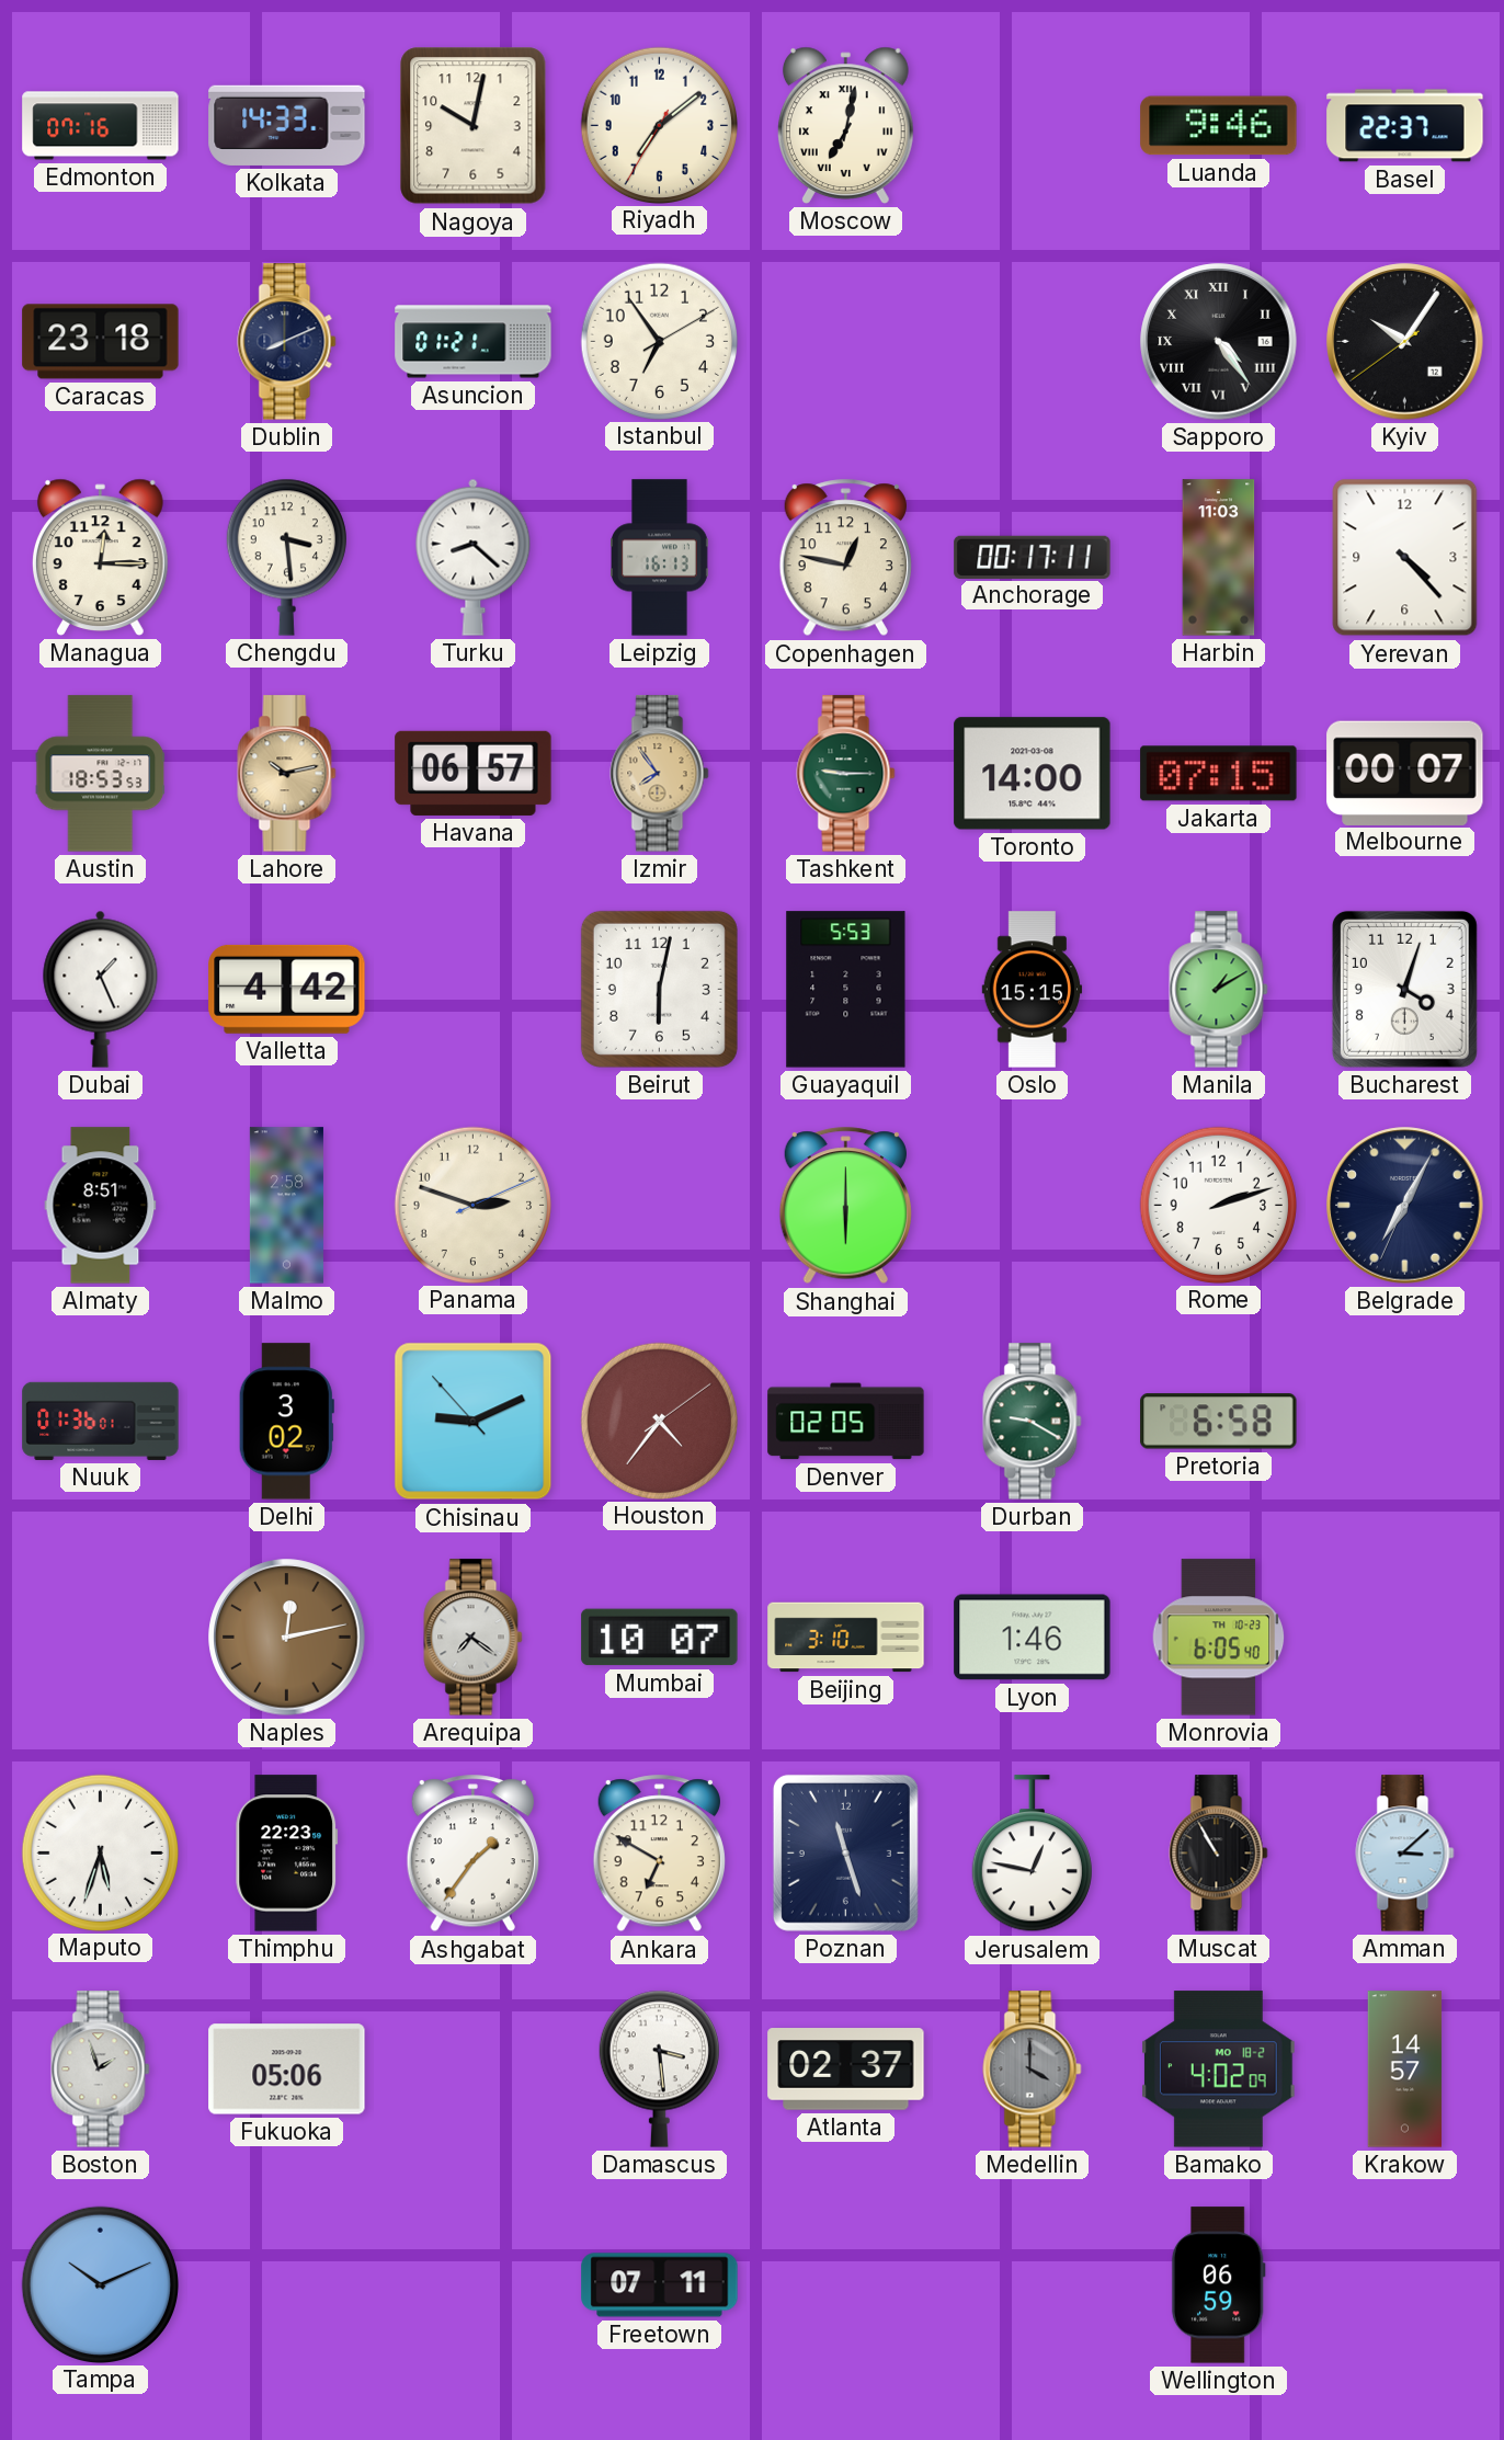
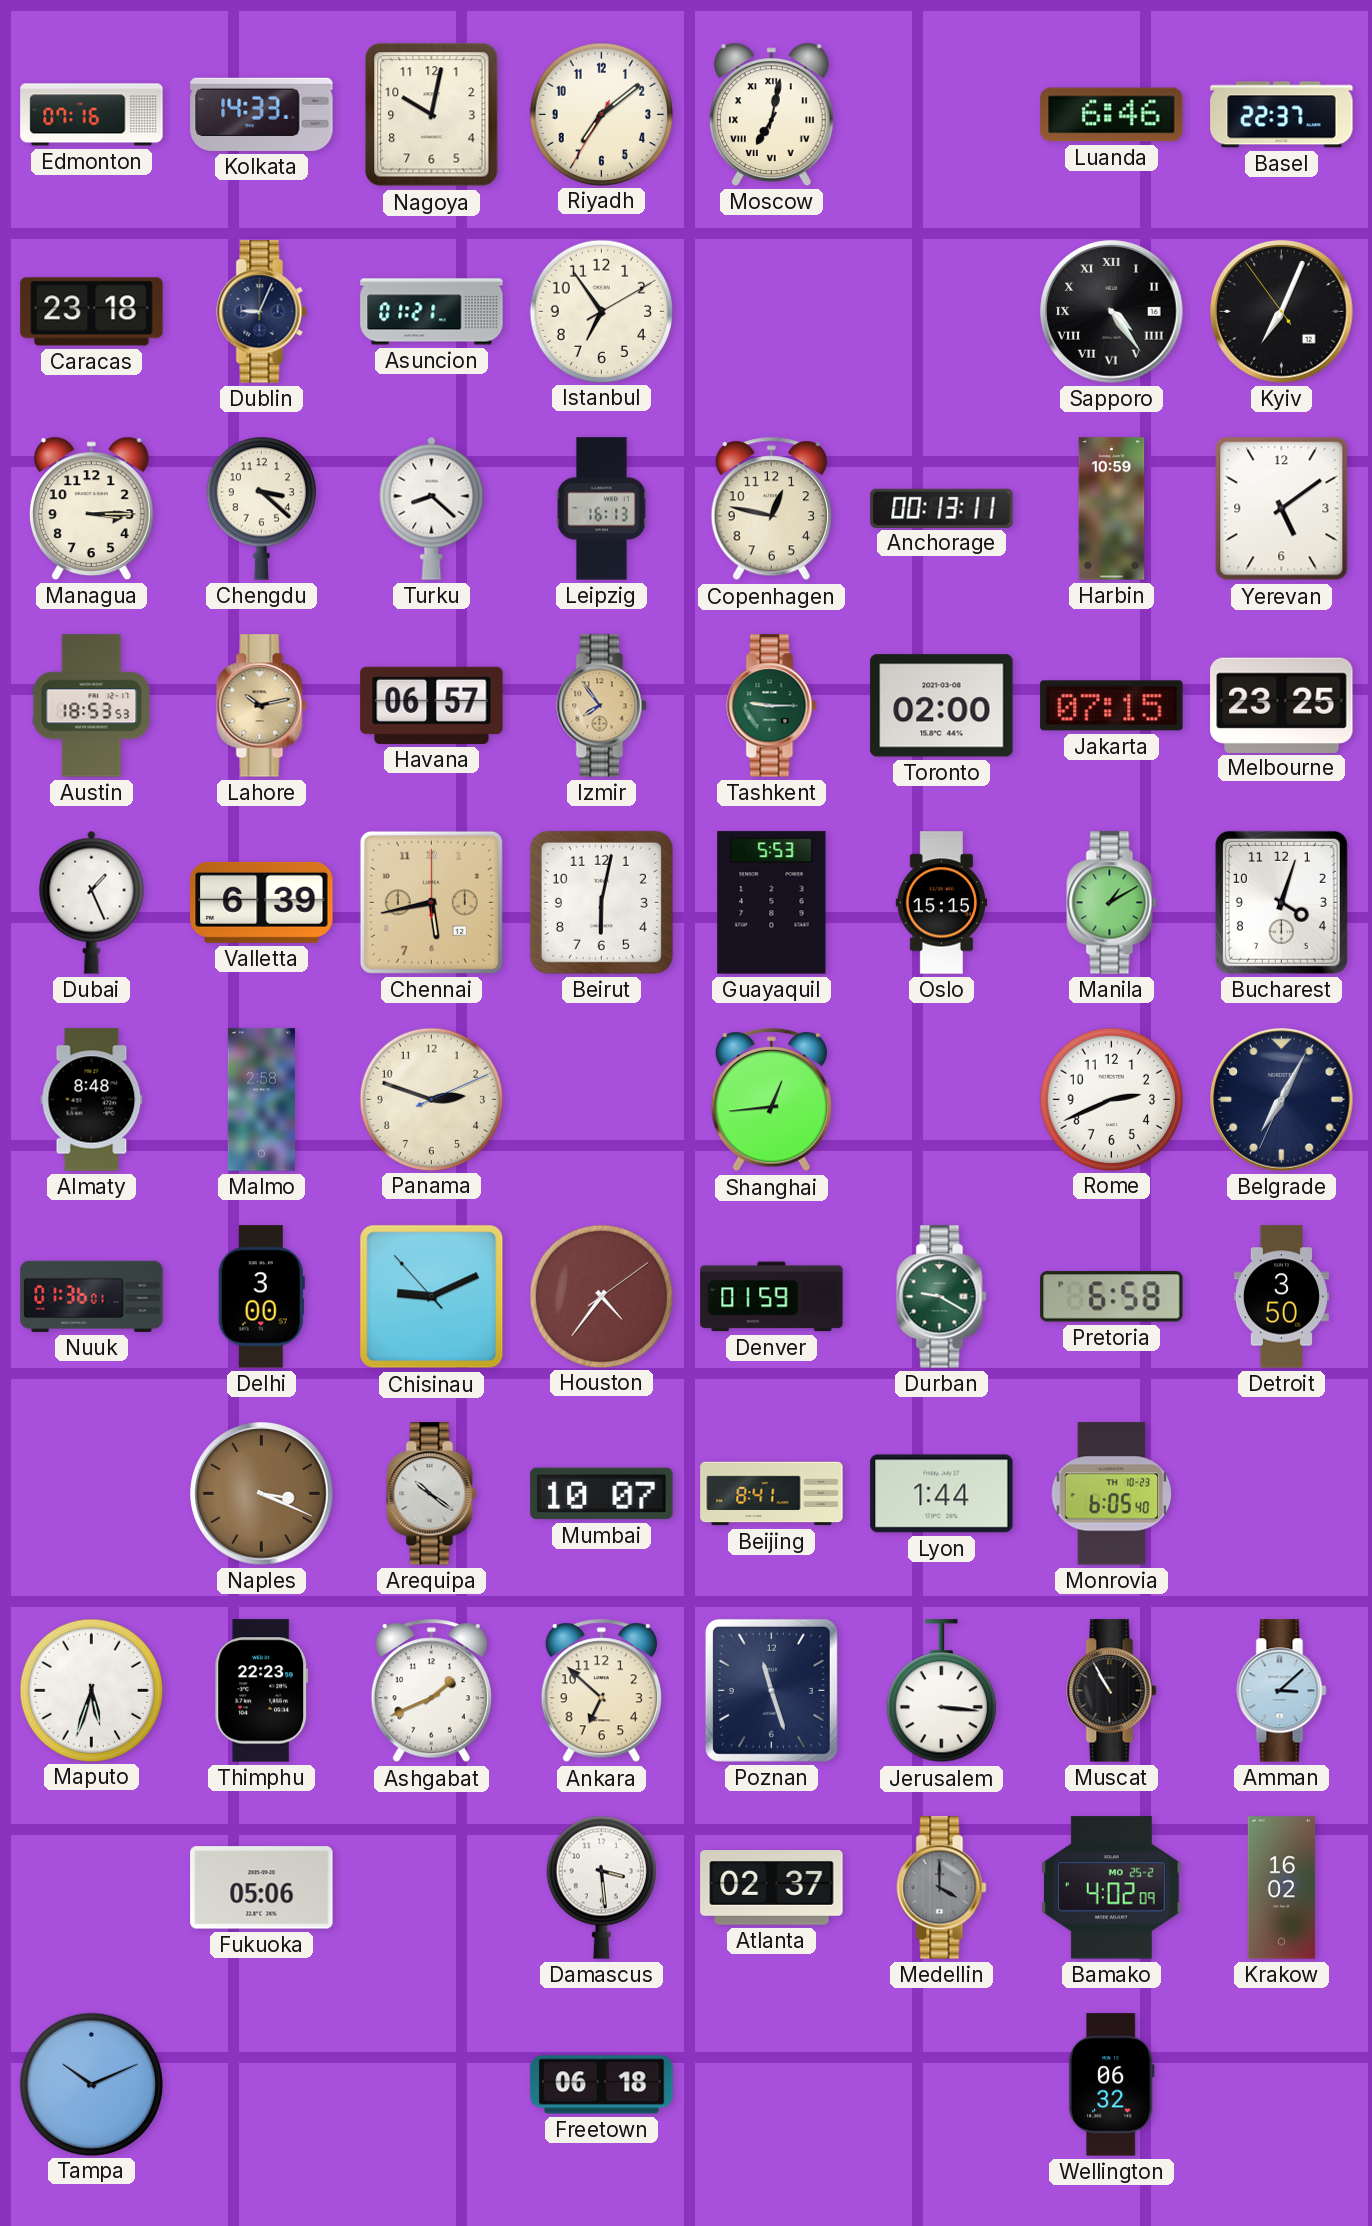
Luanda: 9:46 -> 6:46 (1112, 115)
Dublin: 8:11 -> 9:04 (262, 312)
Kyiv: 10:05 -> 7:03 (1282, 312)
Managua: 12:15 -> 3:15 (91, 508)
Chengdu: 3:29 -> 3:22 (261, 508)
Anchorage: 00:17 -> 00:13 (942, 508)
Harbin: 11:03 -> 10:59 (1112, 509)
Yerevan: 4:23 -> 5:09 (1282, 509)
Toronto: 14:00 -> 02:00 (942, 706)
Melbourne: 00:07 -> 23:25 (1282, 705)
Valletta: 4:42 -> 6:39 (262, 902)
Chennai: none -> 5:43 (431, 902)
Almaty: 8:51 -> 8:48 (92, 1100)
Shanghai: 6:00 -> 12:44 (771, 1100)
Rome: 2:12 -> 2:41 (1111, 1099)
Delhi: 3:02 -> 3:00 (261, 1297)
Denver: 02:05 -> 01:59 (772, 1297)
Detroit: none -> 3:50 (1281, 1297)
Naples: 12:13 -> 3:19 (262, 1494)
Arequipa: 7:21 -> 10:21 (432, 1494)
Beijing: 3:10 -> 8:41 (772, 1494)
Lyon: 1:46 -> 1:44 (942, 1494)
Ashgabat: 1:36 -> 1:41 (431, 1691)
Ankara: 6:50 -> 6:52 (601, 1691)
Jerusalem: 12:47 -> 3:16 (941, 1691)
Boston: 1:57 -> none (101, 2070)
Bamako date: MO 18-2 -> MO 25-2 (1112, 1888)
Krakow: 14:57 -> 16:02 (1282, 1888)
Freetown: 07:11 -> 06:18 (602, 2085)
Wellington: 06:59 -> 06:32 (1111, 2085)
